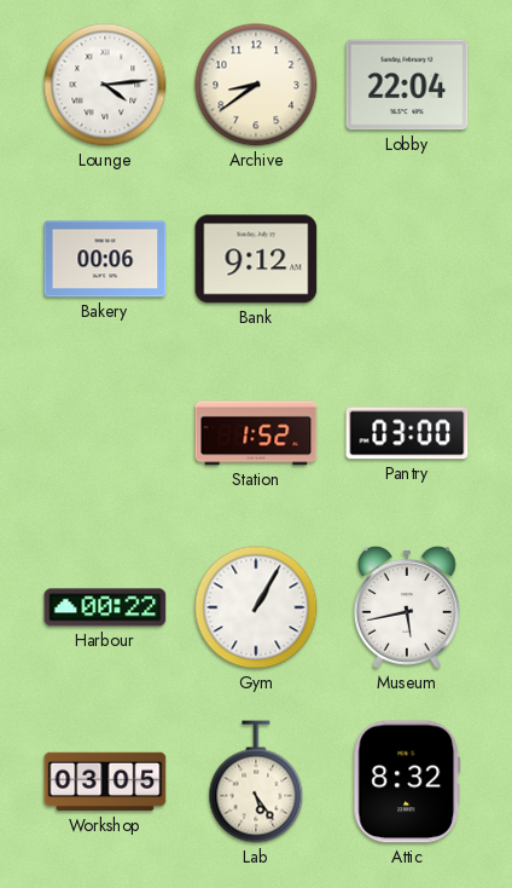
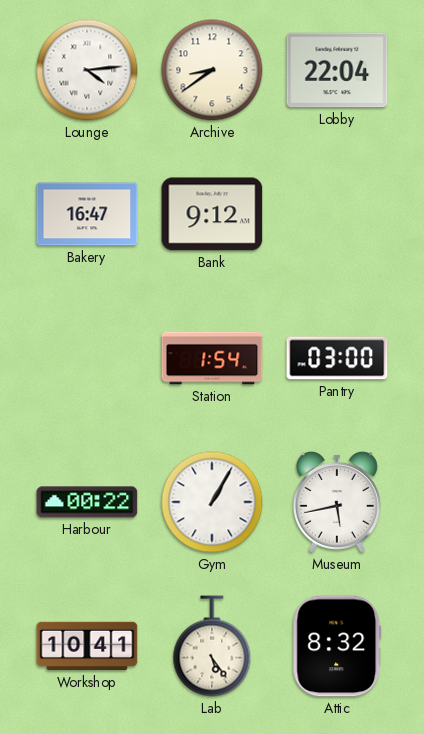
Bakery: 00:06 -> 16:47 (87, 214)
Station: 1:52 -> 1:54 (212, 358)
Workshop: 03:05 -> 10:41 (87, 646)
